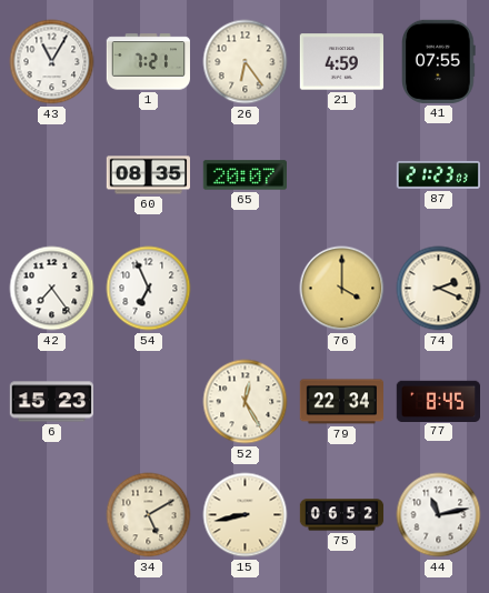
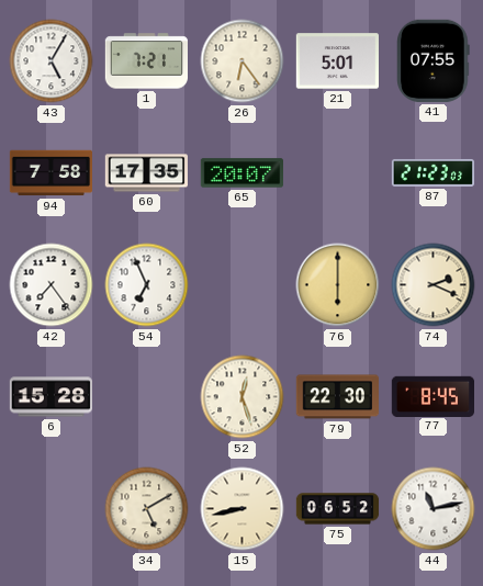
43: 11:05 -> 5:05 (52, 61)
21: 4:59 -> 5:01 (337, 61)
94: none -> 7:58 (50, 173)
60: 08:35 -> 17:35 (146, 173)
76: 4:00 -> 6:00 (338, 285)
6: 15:23 -> 15:28 (50, 397)
52: 12:25 -> 12:27 (243, 397)
79: 22:34 -> 22:30 (337, 397)
